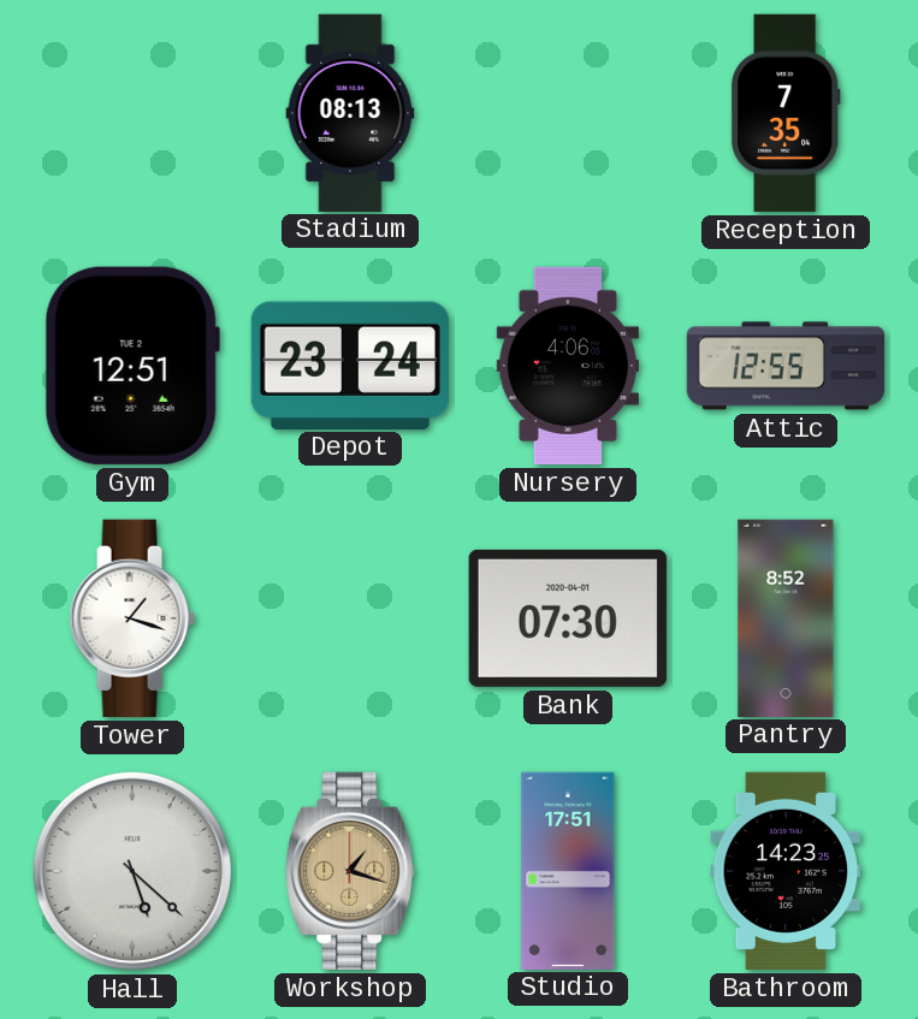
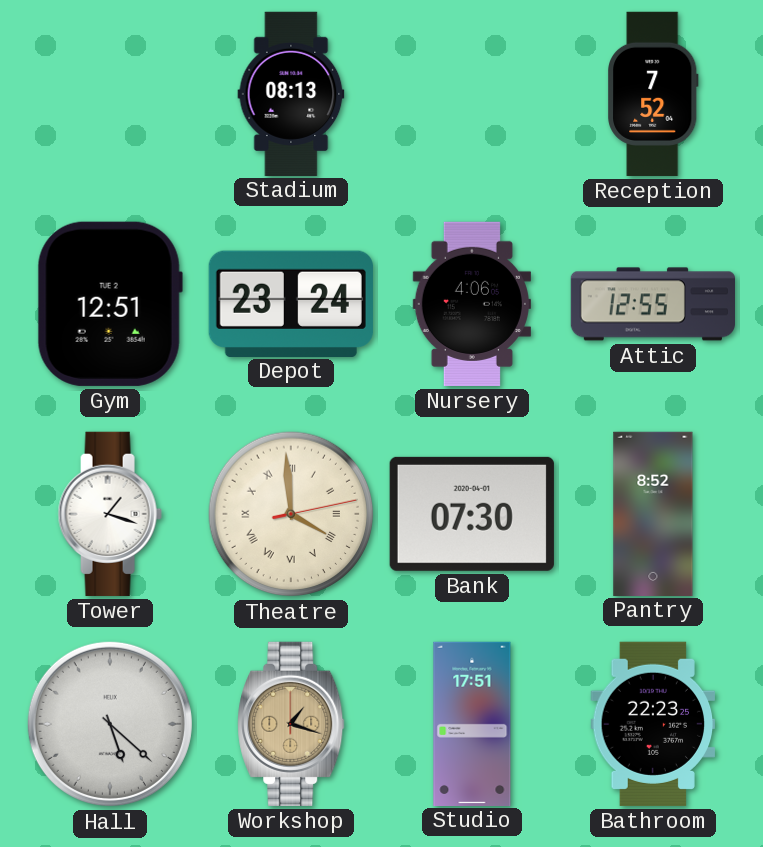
Reception: 7:35 -> 7:52 (654, 94)
Theatre: none -> 3:59 (291, 514)
Bathroom: 14:23 -> 22:23 (653, 724)
